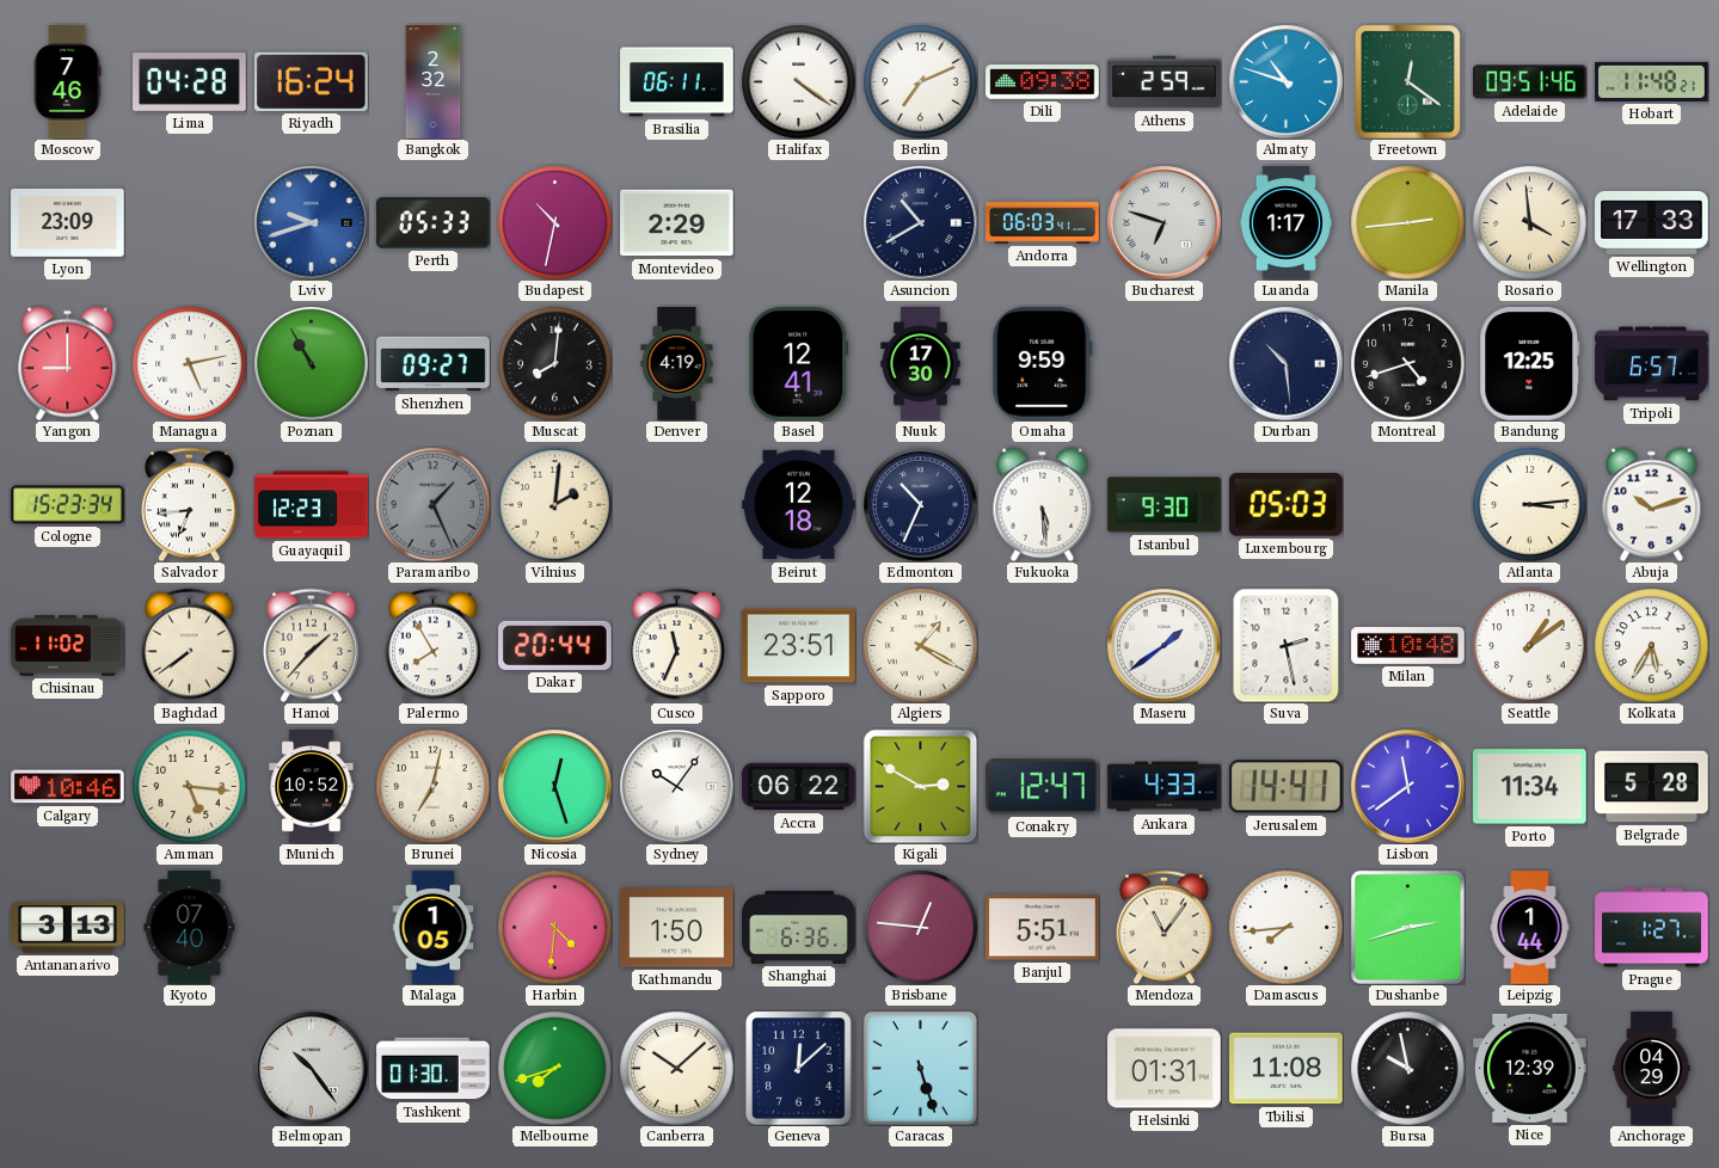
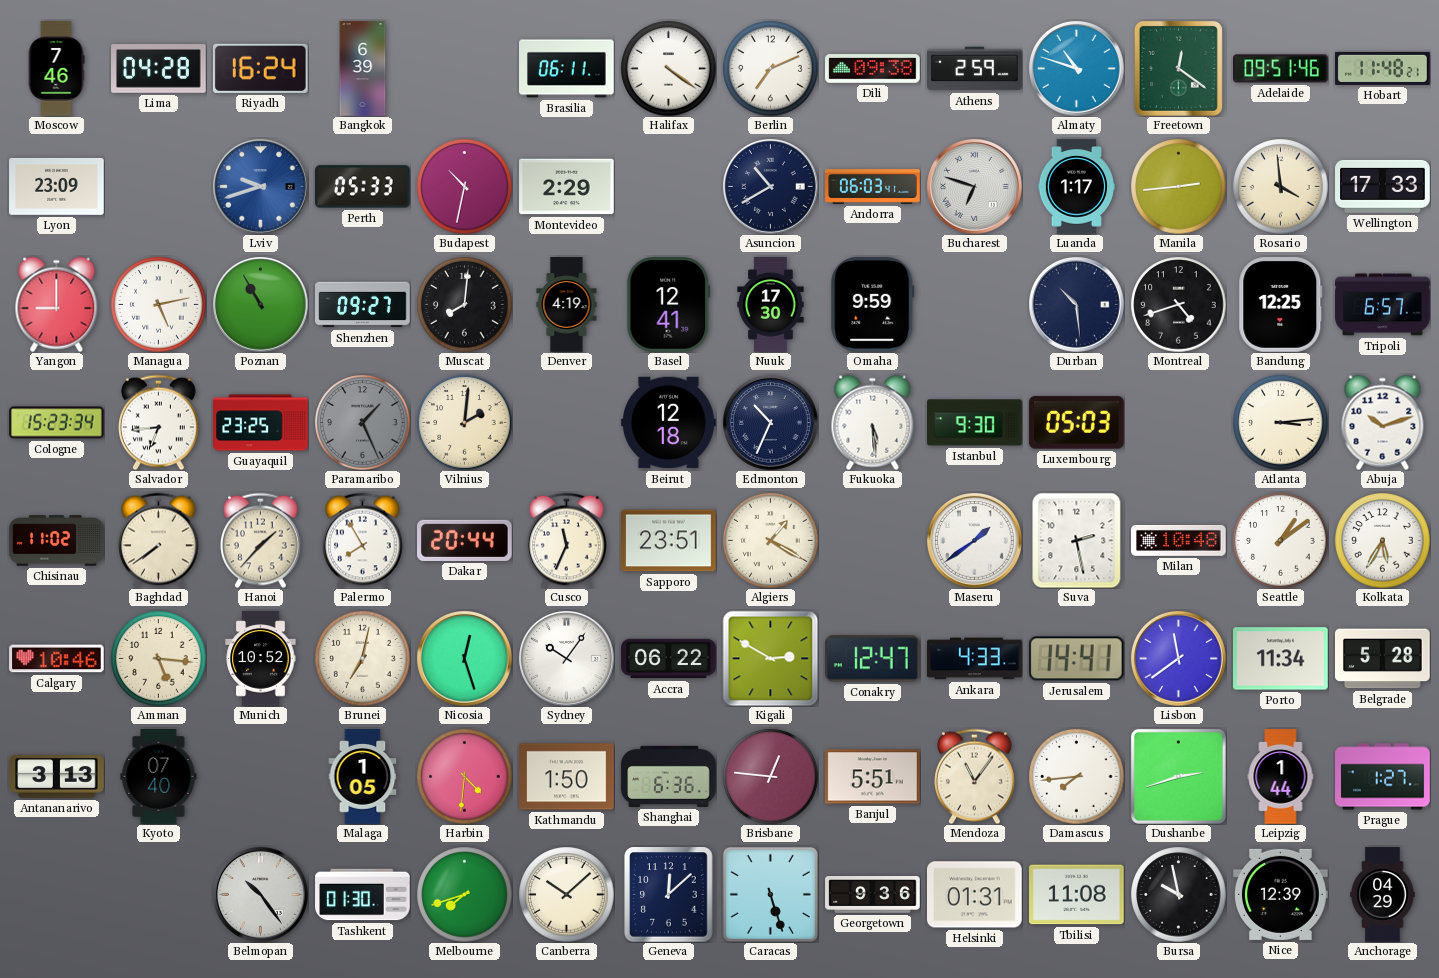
Bangkok: 2:32 -> 6:39 (363, 69)
Guayaquil: 12:23 -> 23:25 (261, 423)
Georgetown: none -> 9:36 (873, 895)
